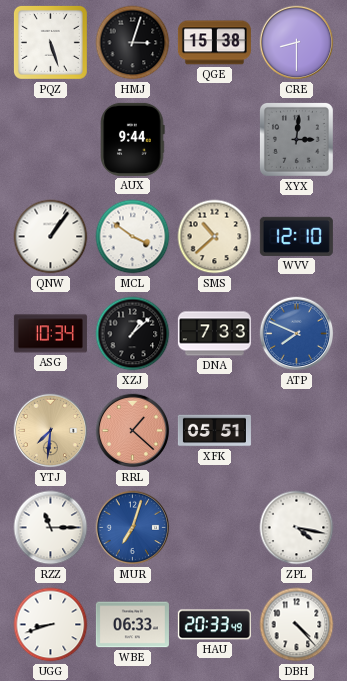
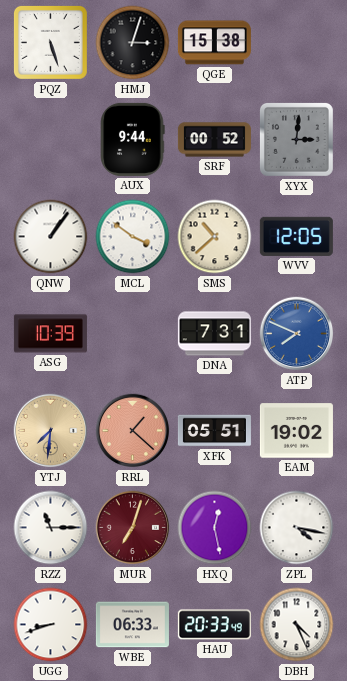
CRE: 8:30 -> none (297, 43)
SRF: none -> 00:52 (214, 140)
WVV: 12:10 -> 12:05 (296, 236)
ASG: 10:34 -> 10:39 (50, 334)
XZJ: 1:08 -> none (133, 334)
DNA: 7:33 -> 7:31 (214, 334)
EAM: none -> 19:02 (296, 431)
MUR dial: blue -> burgundy (133, 528)
HXQ: none -> 12:28 (215, 528)
DBH: 4:23 -> 4:26 (297, 625)
